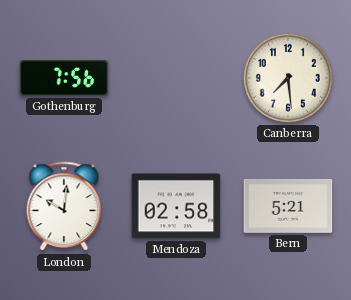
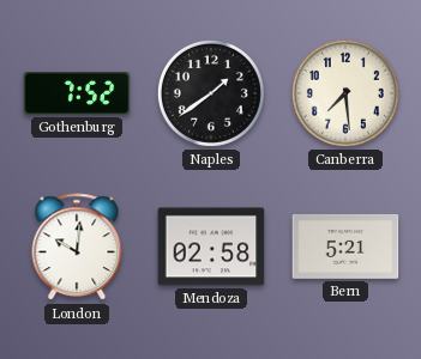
Gothenburg: 7:56 -> 7:52 (77, 93)
Naples: none -> 1:39 (211, 93)
